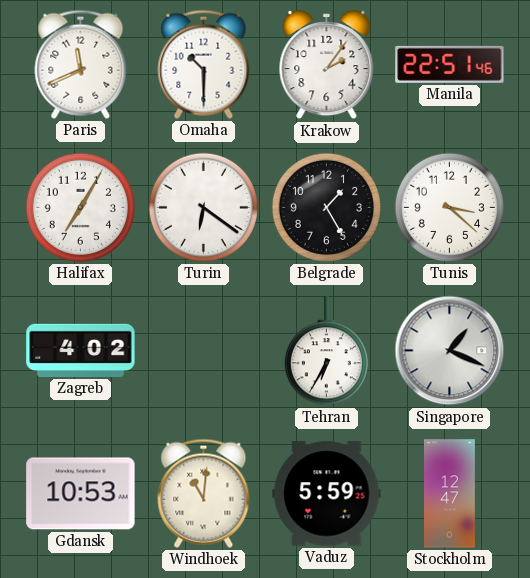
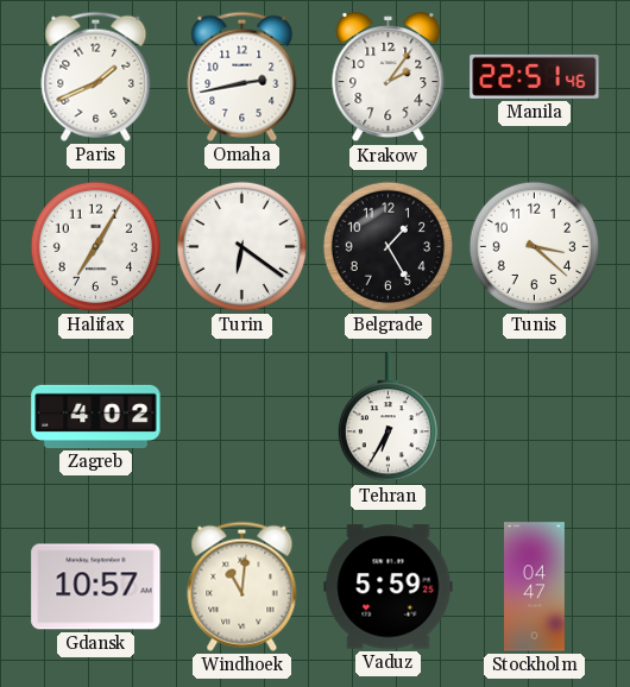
Paris: 11:41 -> 1:41 (96, 76)
Omaha: 10:30 -> 2:43 (242, 76)
Singapore: 1:19 -> none (450, 351)
Gdansk: 10:53 -> 10:57 (96, 587)
Stockholm: 12:47 -> 04:47 (535, 587)
